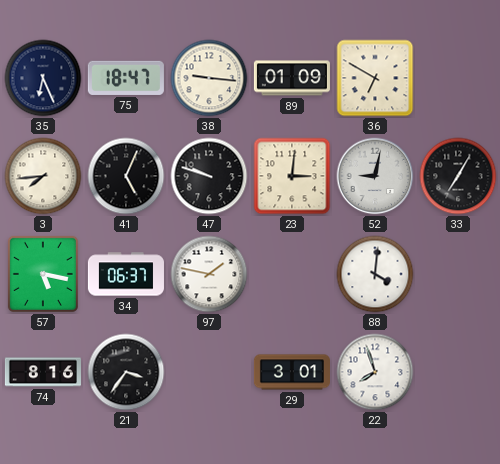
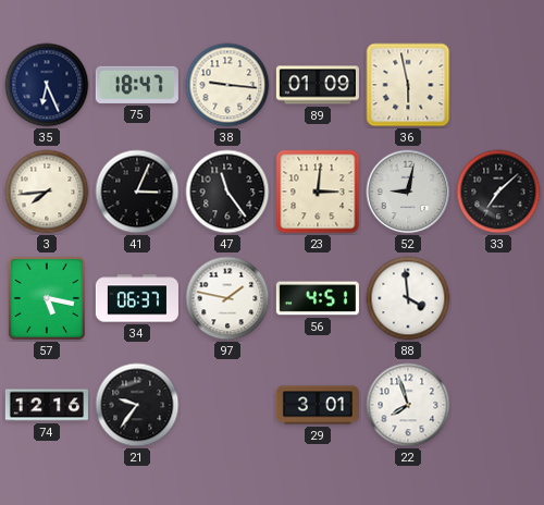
36: 6:50 -> 5:58 (408, 85)
41: 5:04 -> 3:04 (137, 192)
47: 9:48 -> 11:24 (227, 192)
33: 7:05 -> 7:08 (498, 192)
56: none -> 4:51 (318, 298)
88: 4:01 -> 3:59 (408, 298)
74: 8:16 -> 12:16 (47, 405)
21: 3:36 -> 9:36 (137, 405)
